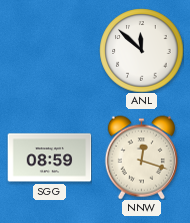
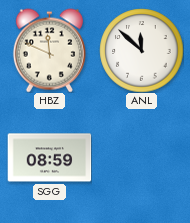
HBZ: none -> 11:49 (49, 50)
NNW: 12:18 -> none (141, 157)
